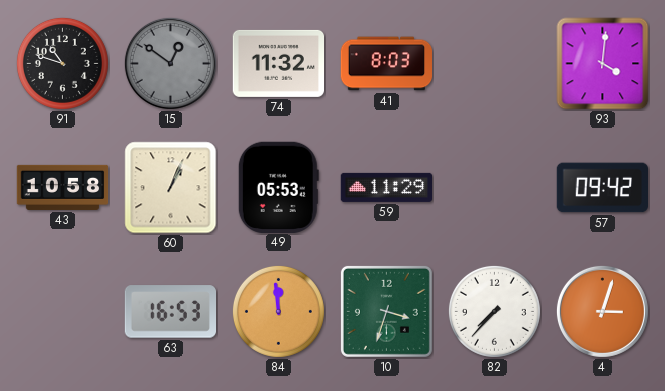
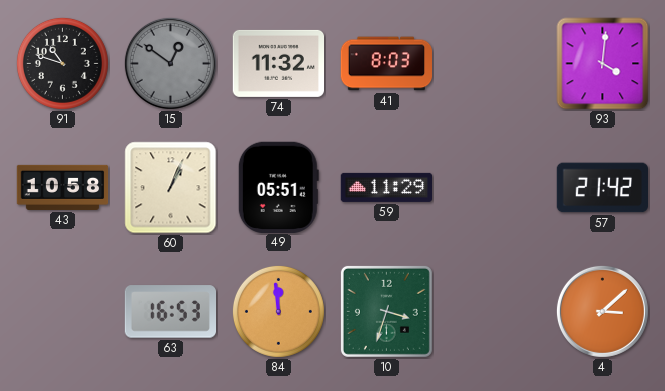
49: 05:53 -> 05:51 (278, 187)
57: 09:42 -> 21:42 (603, 188)
82: 7:37 -> none (494, 311)
4: 3:03 -> 3:08 (602, 311)
